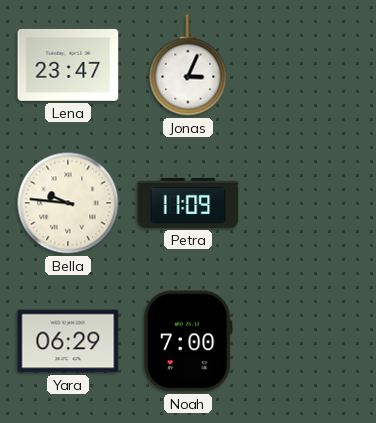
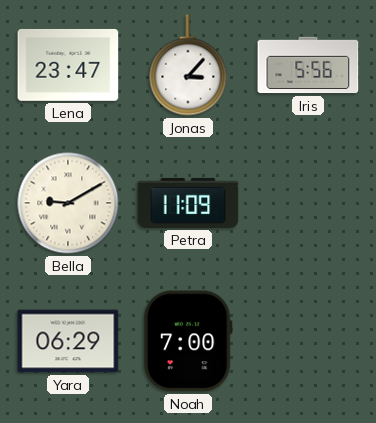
Jonas: 3:04 -> 3:07 (188, 65)
Iris: none -> 5:56 (308, 65)
Bella: 9:46 -> 9:10 (68, 203)
